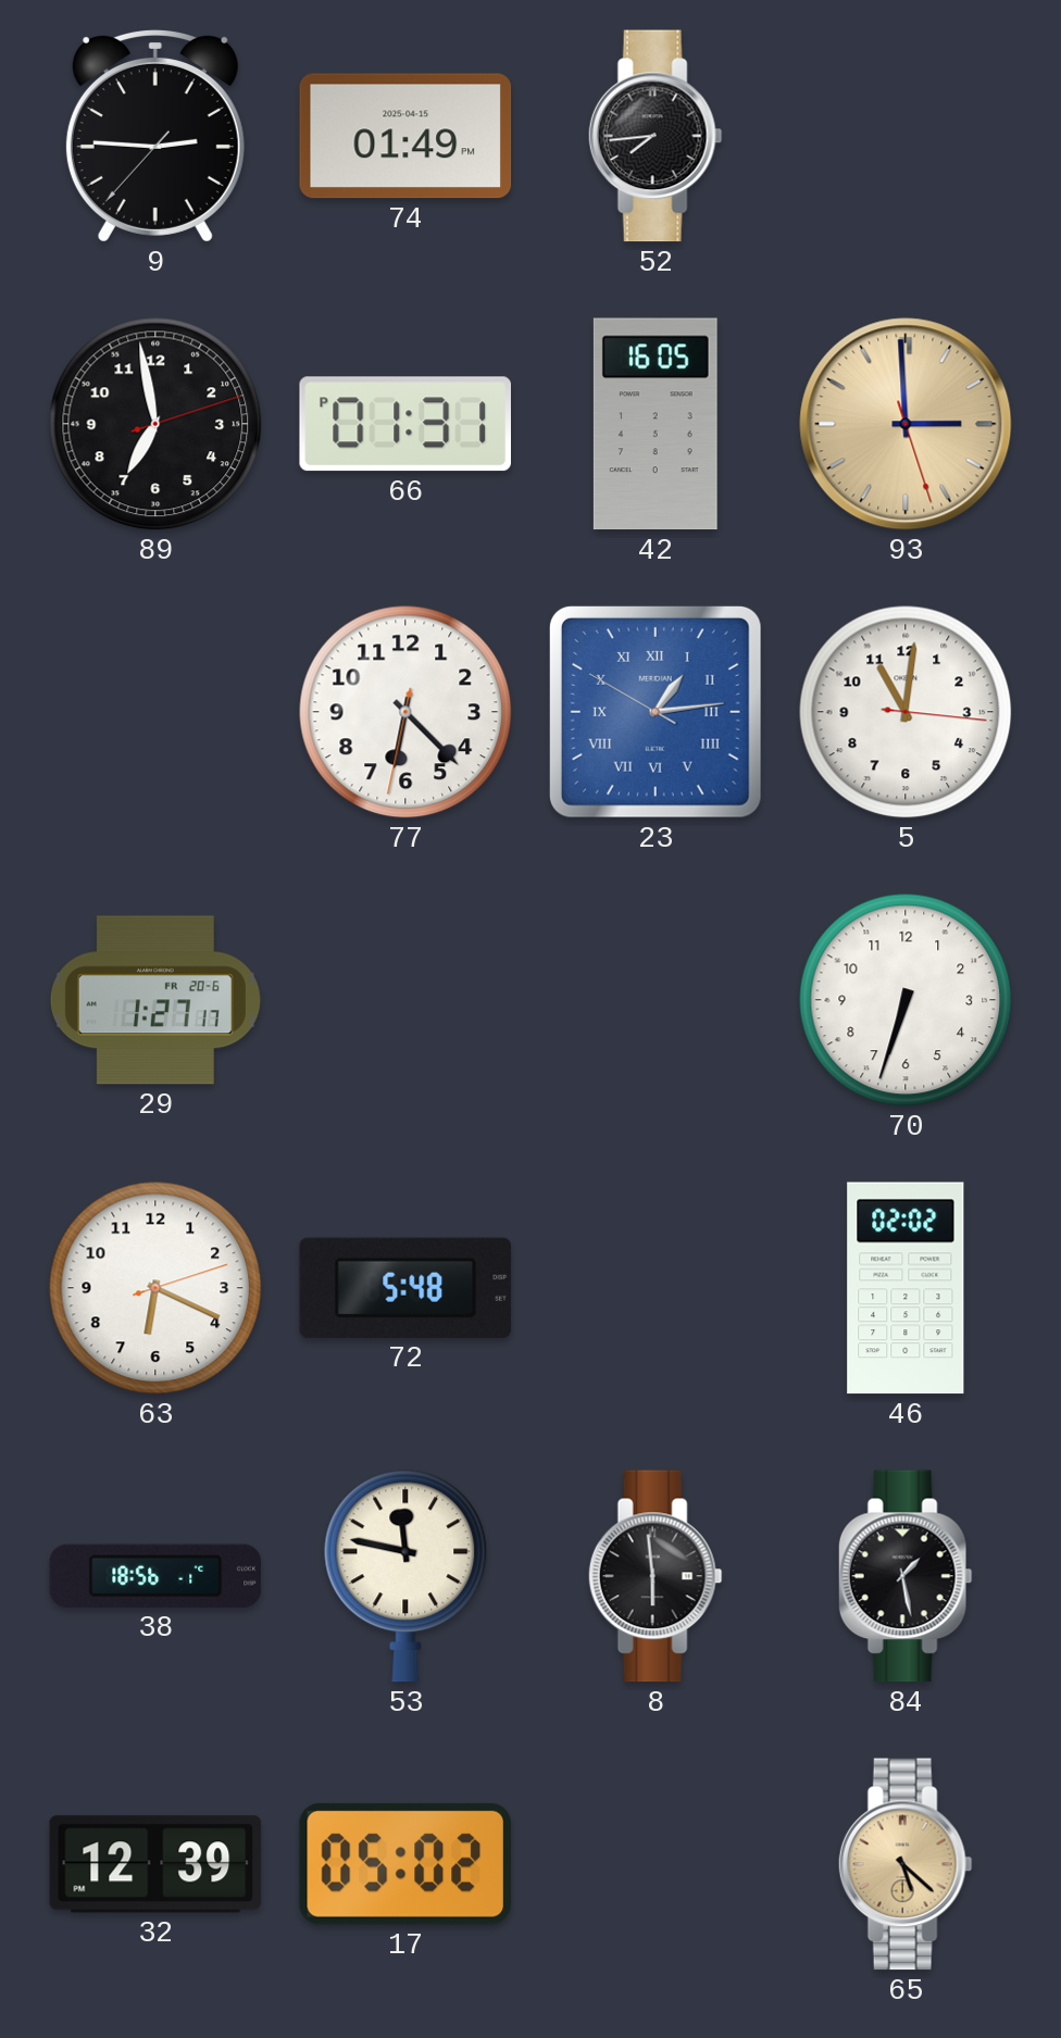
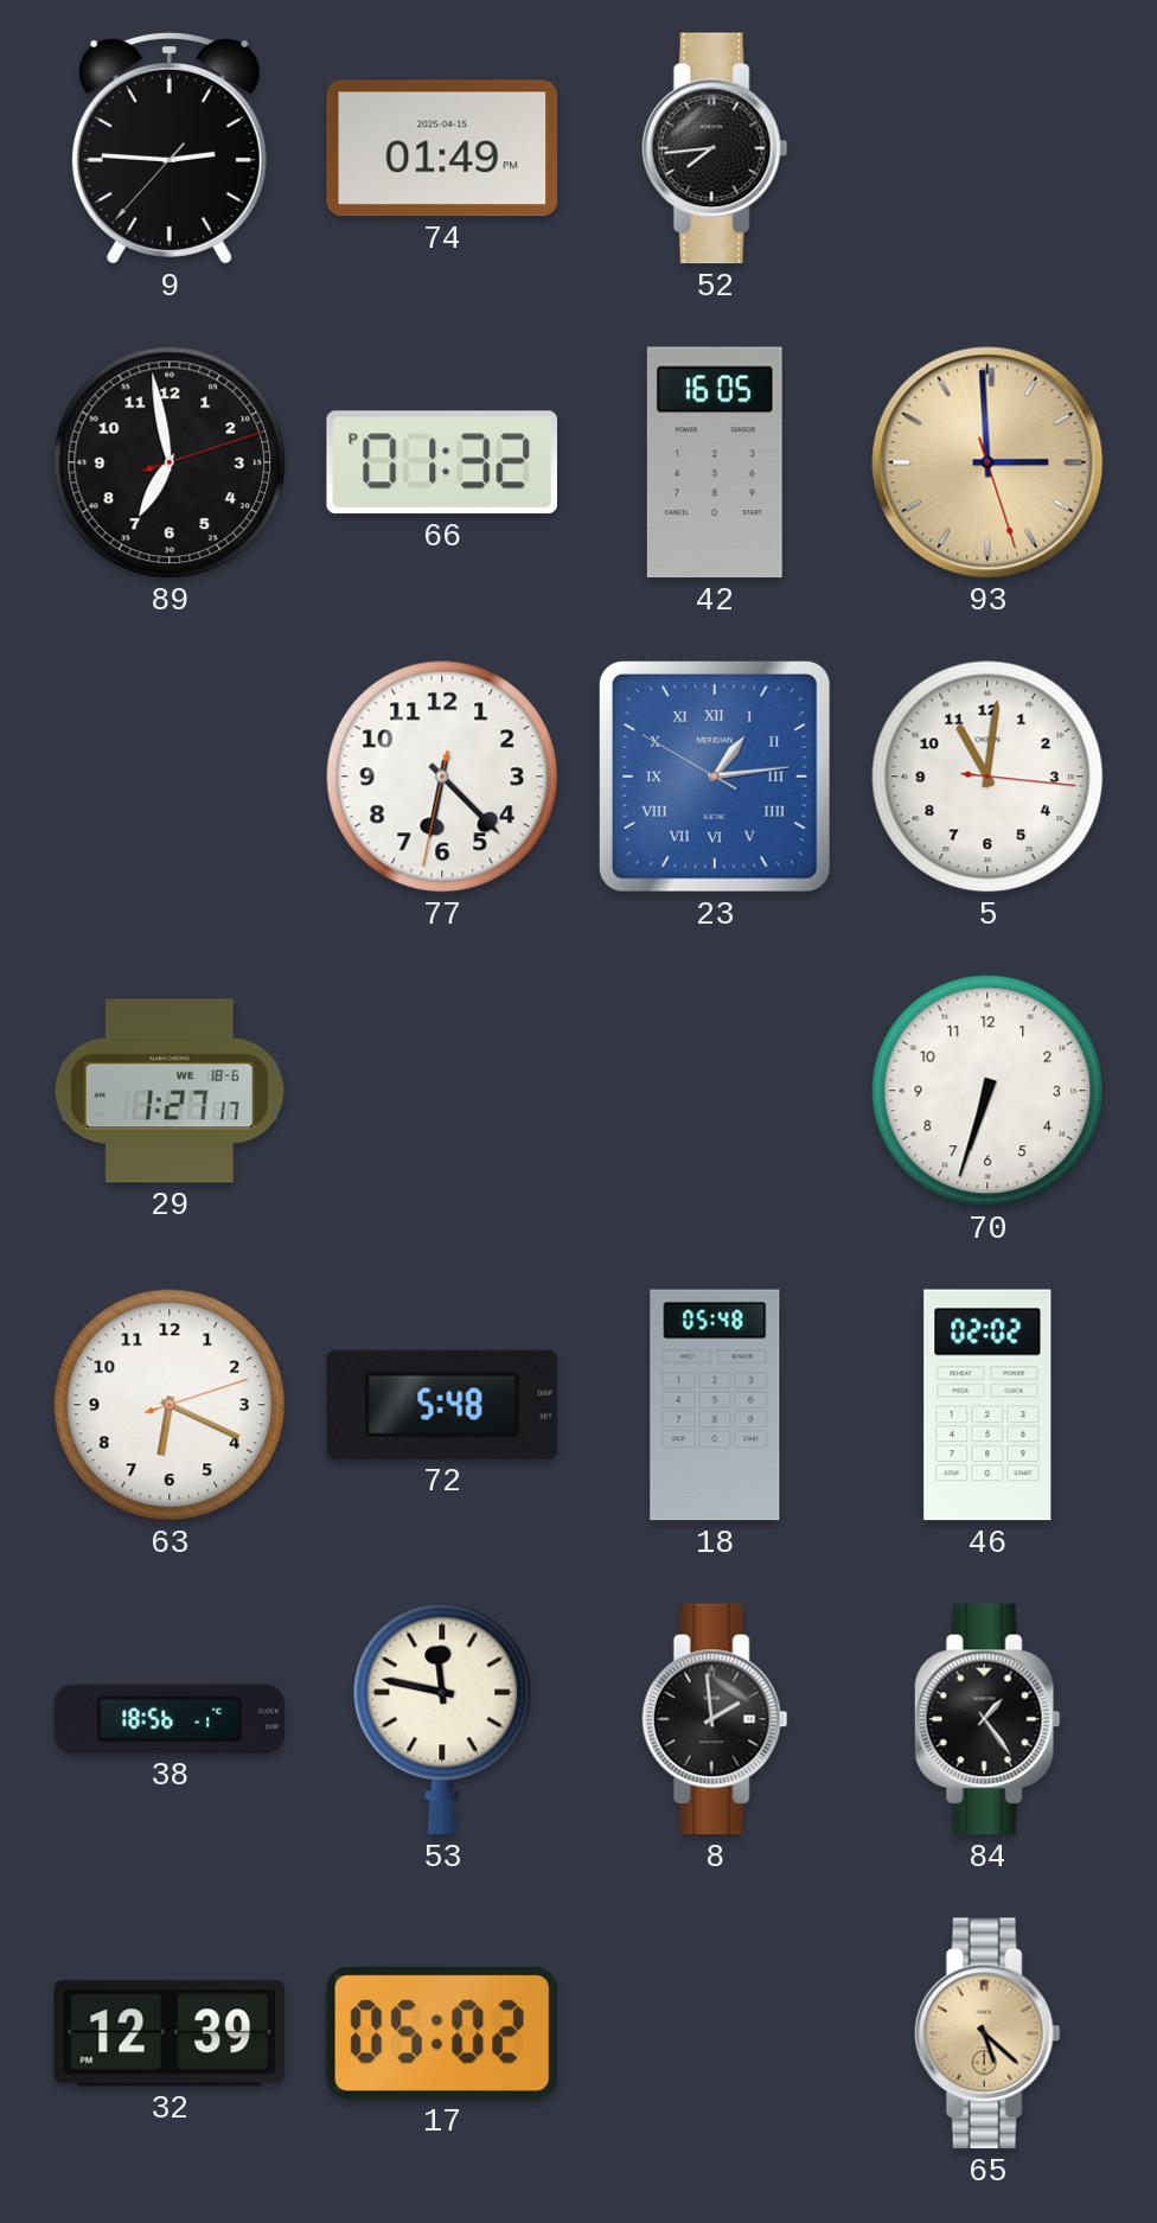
66: 01:31 -> 01:32 (441, 462)
29 date: FR 20-6 -> WE 18-6 (170, 1091)
18: none -> 05:48 (715, 1405)
8: 5:59 -> 1:59 (715, 1719)
84: 1:28 -> 1:24 (987, 1719)
